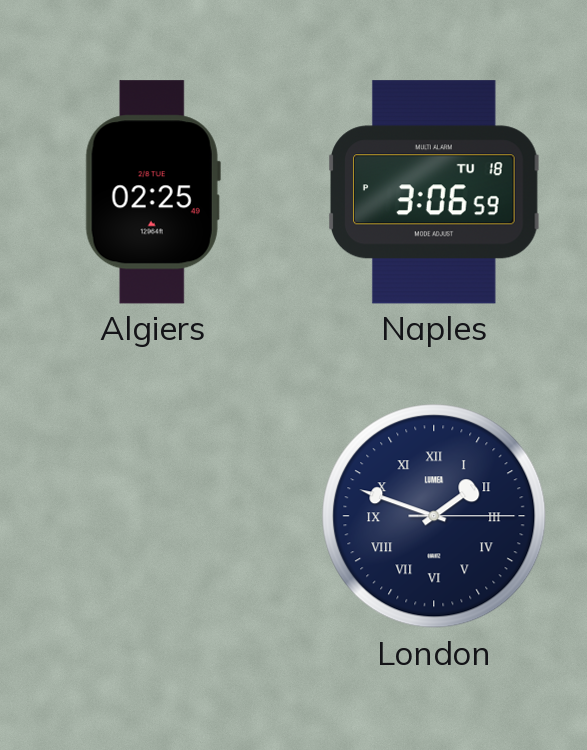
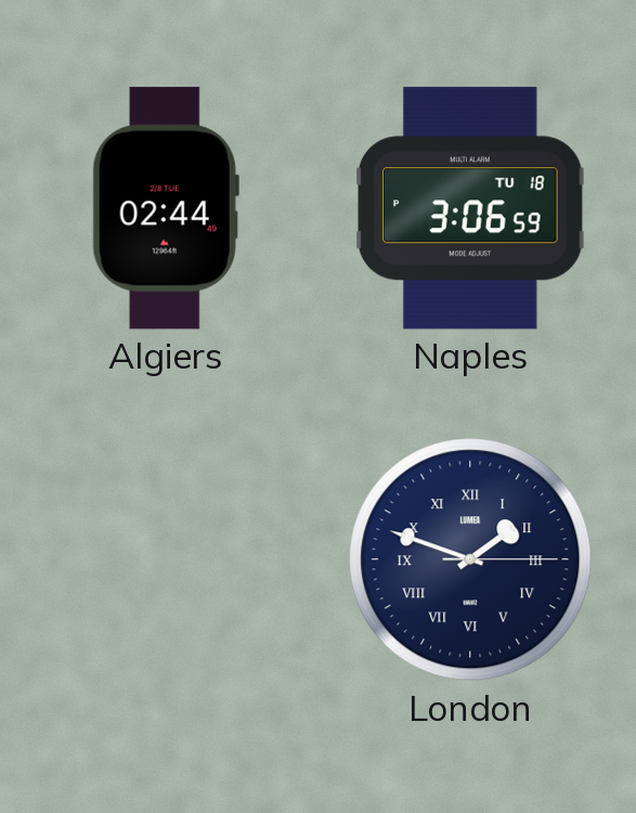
Algiers: 02:25 -> 02:44 (166, 208)
